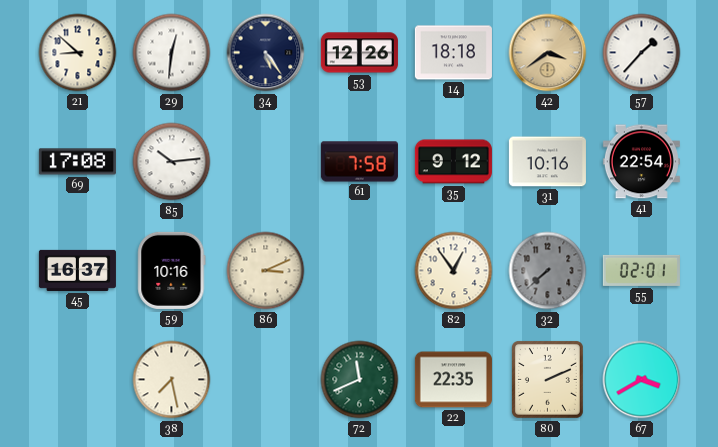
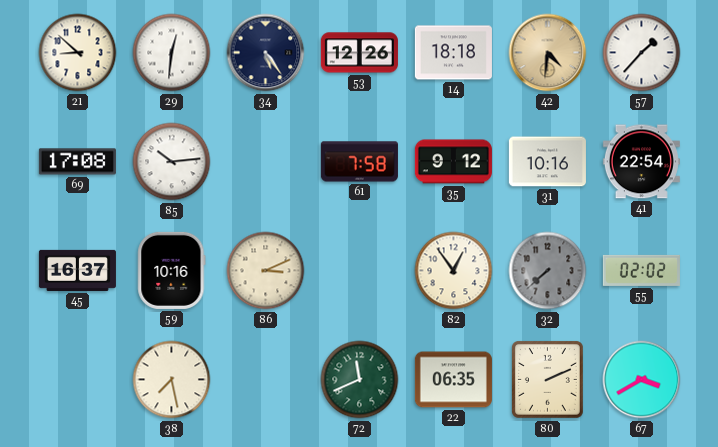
42: 3:39 -> 4:31 (548, 53)
55: 02:01 -> 02:02 (641, 270)
22: 22:35 -> 06:35 (453, 380)
